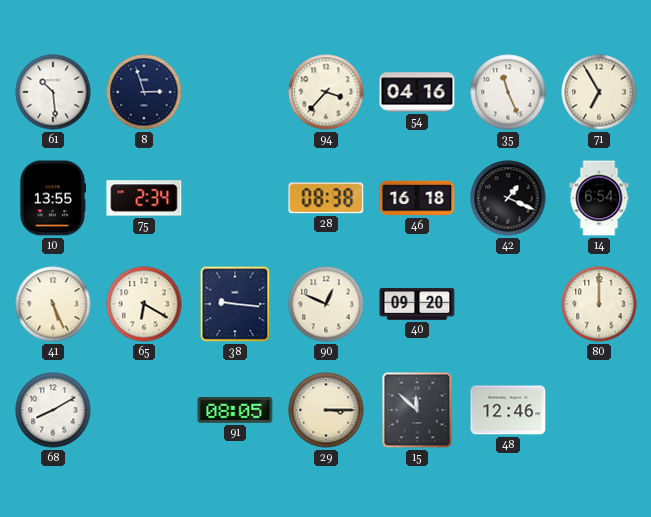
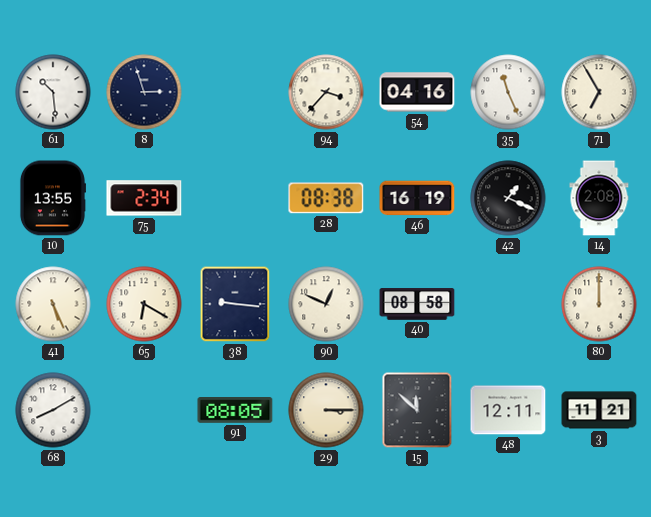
46: 16:18 -> 16:19 (417, 198)
14: 6:54 -> 2:08 (599, 198)
40: 09:20 -> 08:58 (417, 304)
48: 12:46 -> 12:11 (508, 410)
3: none -> 11:21 (599, 410)
